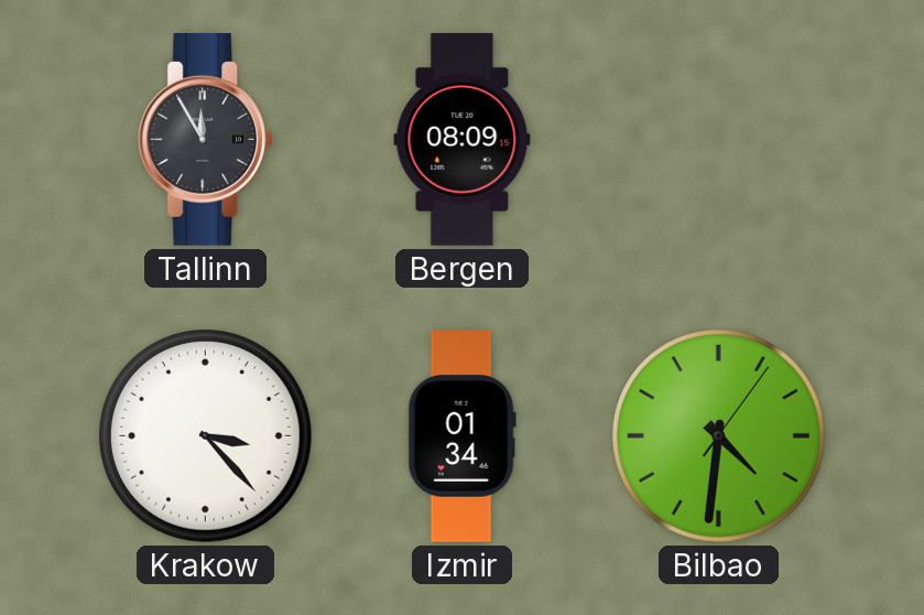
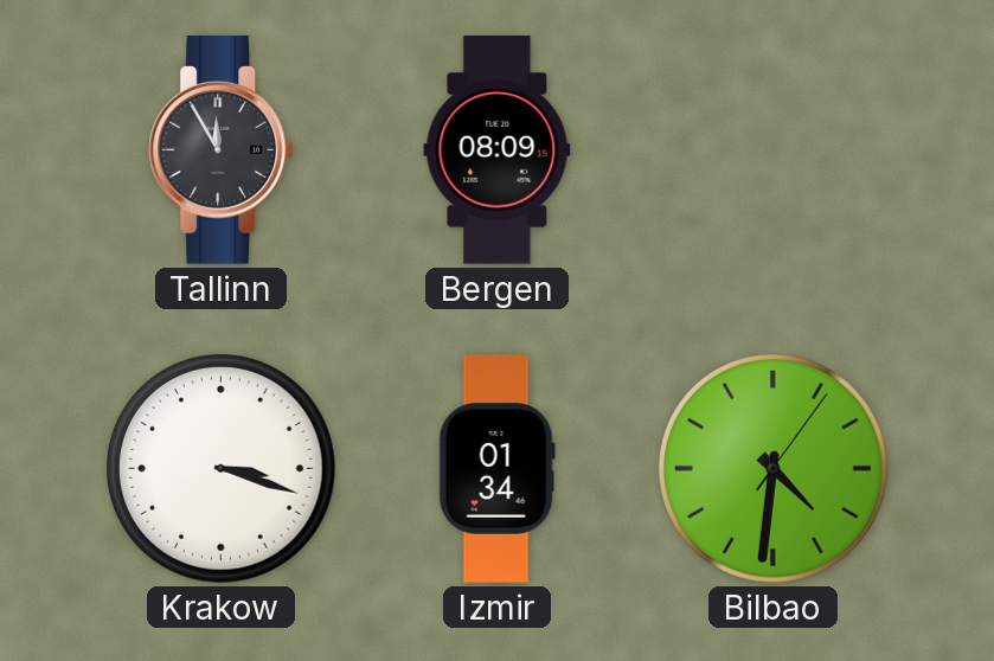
Krakow: 3:23 -> 3:18 (222, 469)
